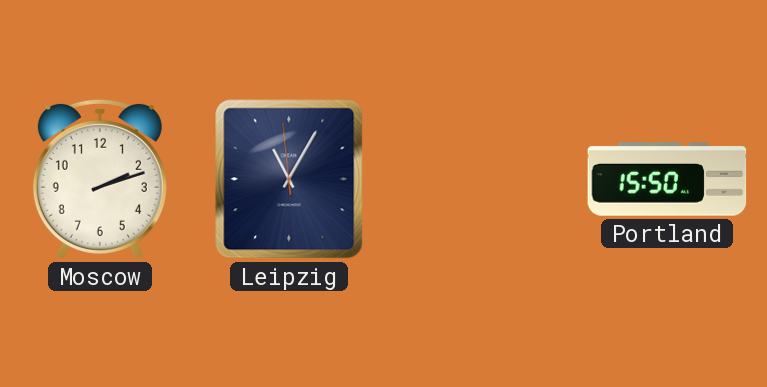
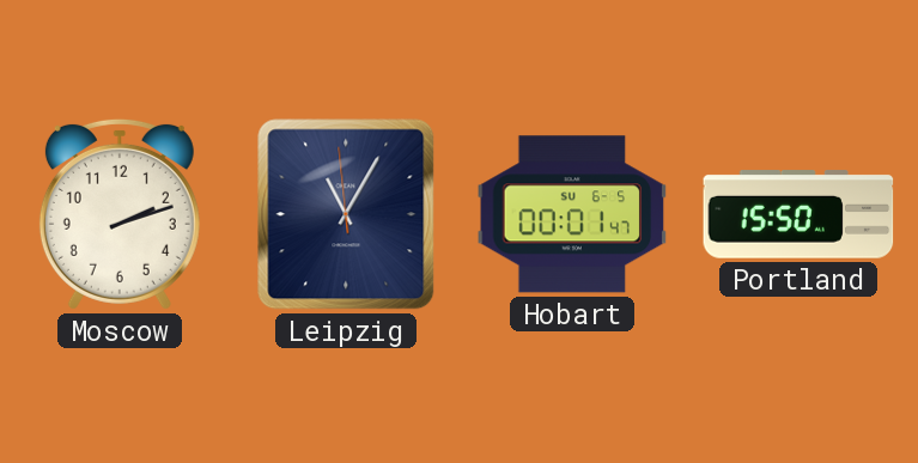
Hobart: none -> 00:01 (572, 214)
